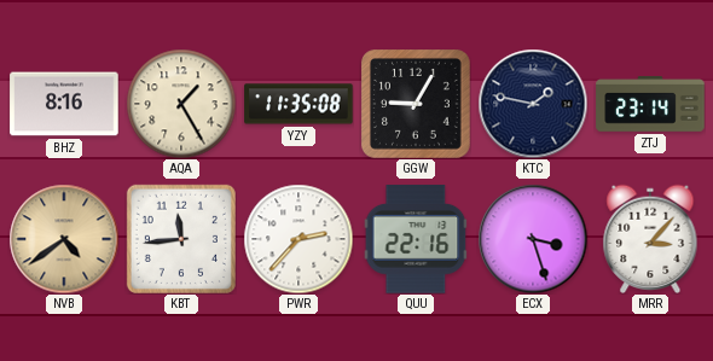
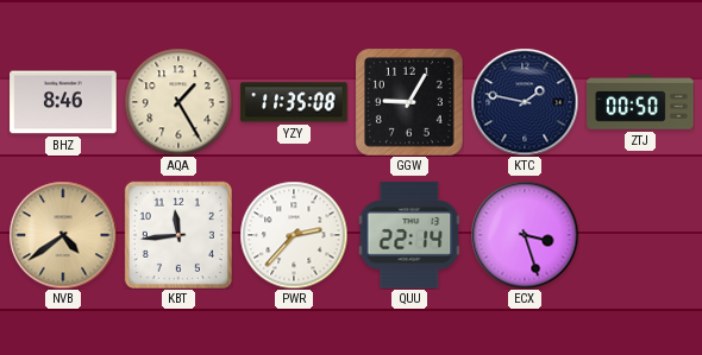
BHZ: 8:16 -> 8:46 (63, 102)
ZTJ: 23:14 -> 00:50 (640, 102)
QUU: 22:16 -> 22:14 (409, 235)
MRR: 3:07 -> none (650, 238)
